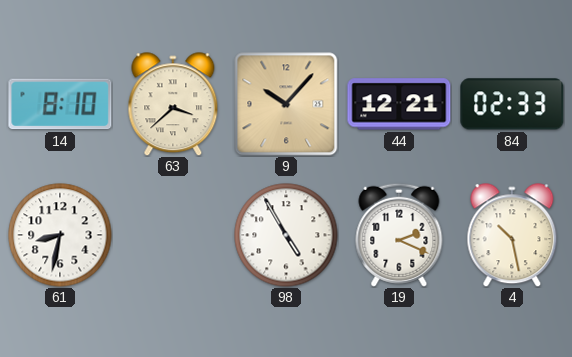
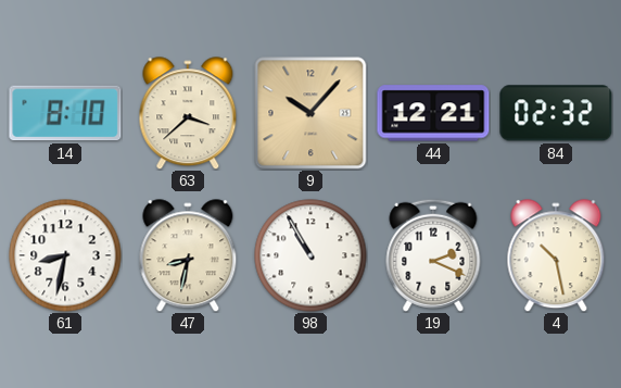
84: 02:33 -> 02:32 (556, 113)
47: none -> 8:32 (188, 255)
98: 4:55 -> 10:55 (310, 255)
